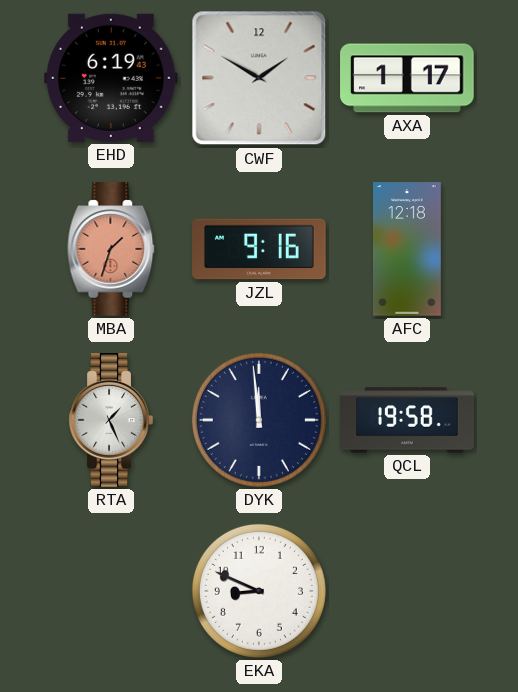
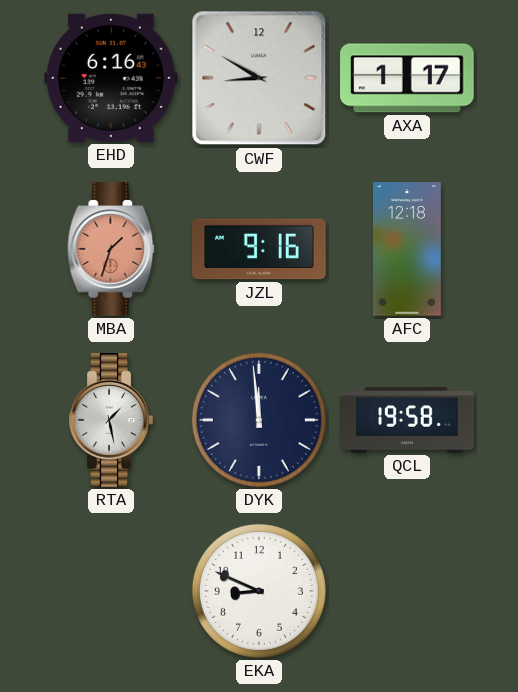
EHD: 6:19 -> 6:16 (111, 78)
CWF: 1:50 -> 8:50 (259, 78)
RTA: 1:26 -> 1:28 (111, 420)
